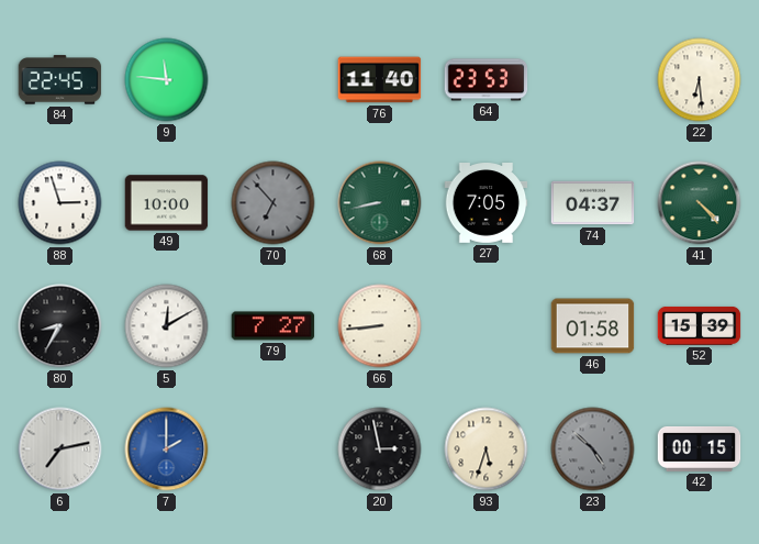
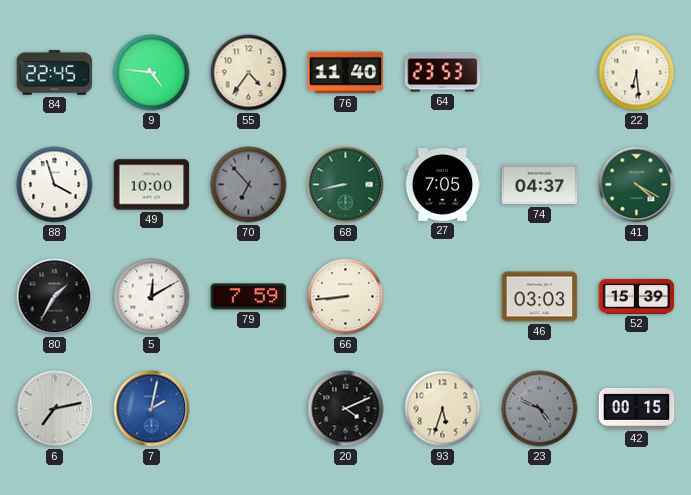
9: 11:46 -> 4:46 (152, 73)
55: none -> 4:36 (249, 73)
88: 2:57 -> 3:57 (55, 185)
41: 4:23 -> 4:20 (637, 185)
80: 8:35 -> 1:35 (55, 297)
79: 7:27 -> 7:59 (249, 297)
46: 01:58 -> 03:03 (540, 297)
7: 2:00 -> 2:02 (152, 409)
20: 2:58 -> 4:11 (346, 409)
23: 4:52 -> 4:49 (540, 409)
